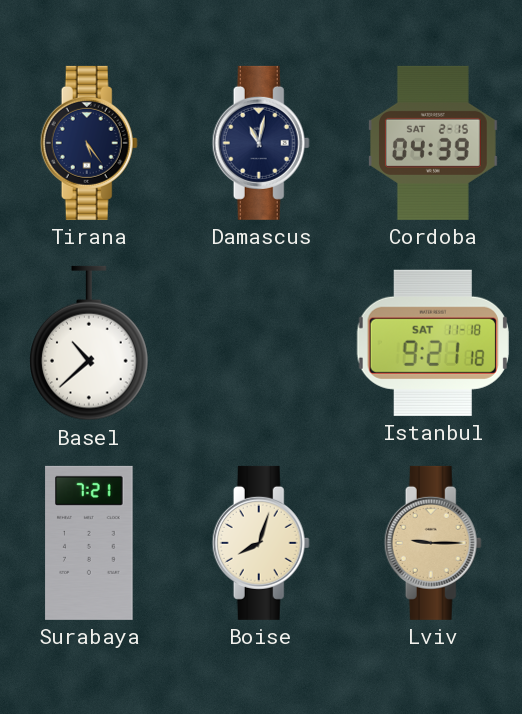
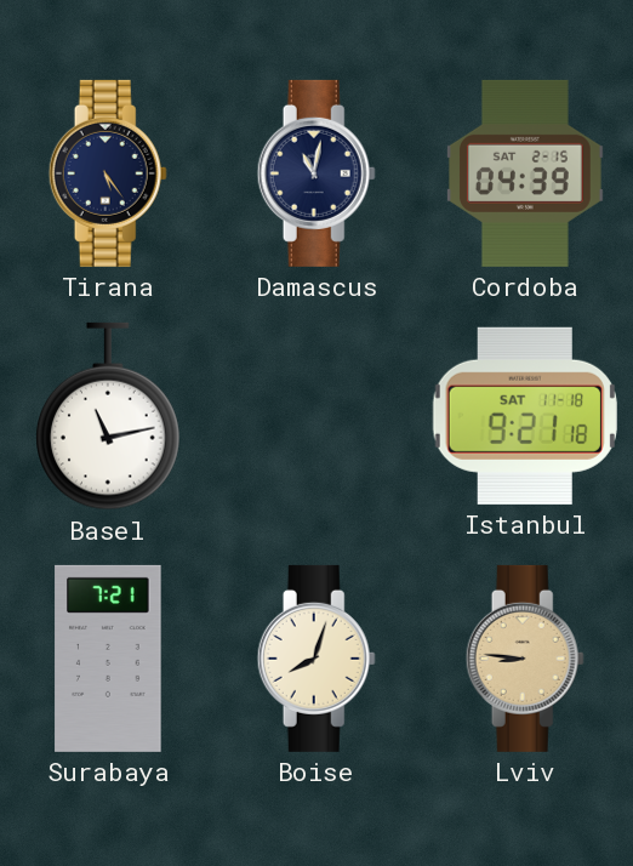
Basel: 10:38 -> 11:13 (109, 416)
Lviv: 9:15 -> 8:46 (525, 659)
